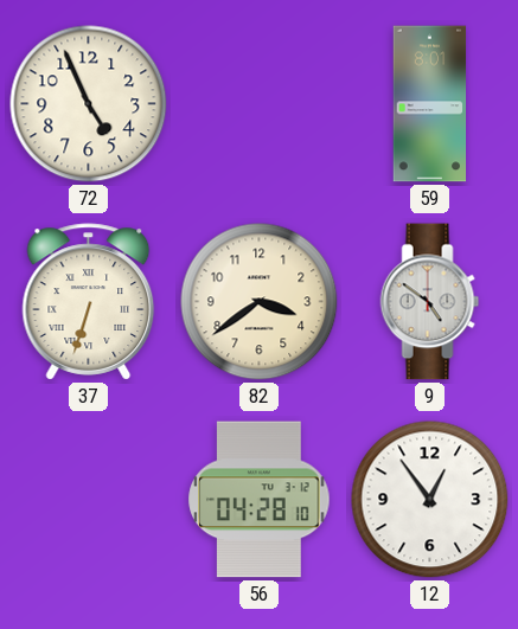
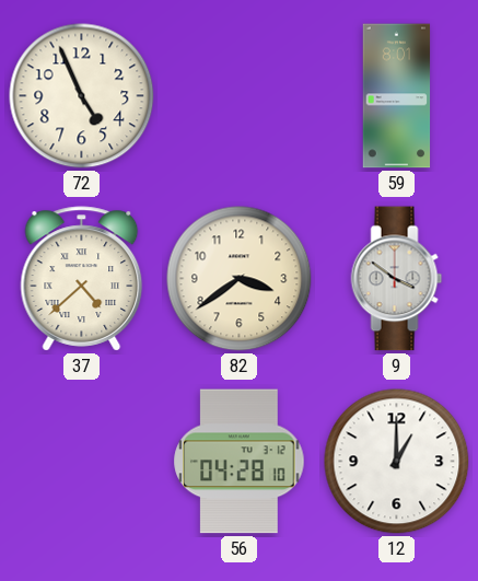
37: 6:33 -> 4:38 (82, 279)
9: 4:51 -> 3:51 (397, 279)
12: 12:54 -> 1:00 (397, 462)
